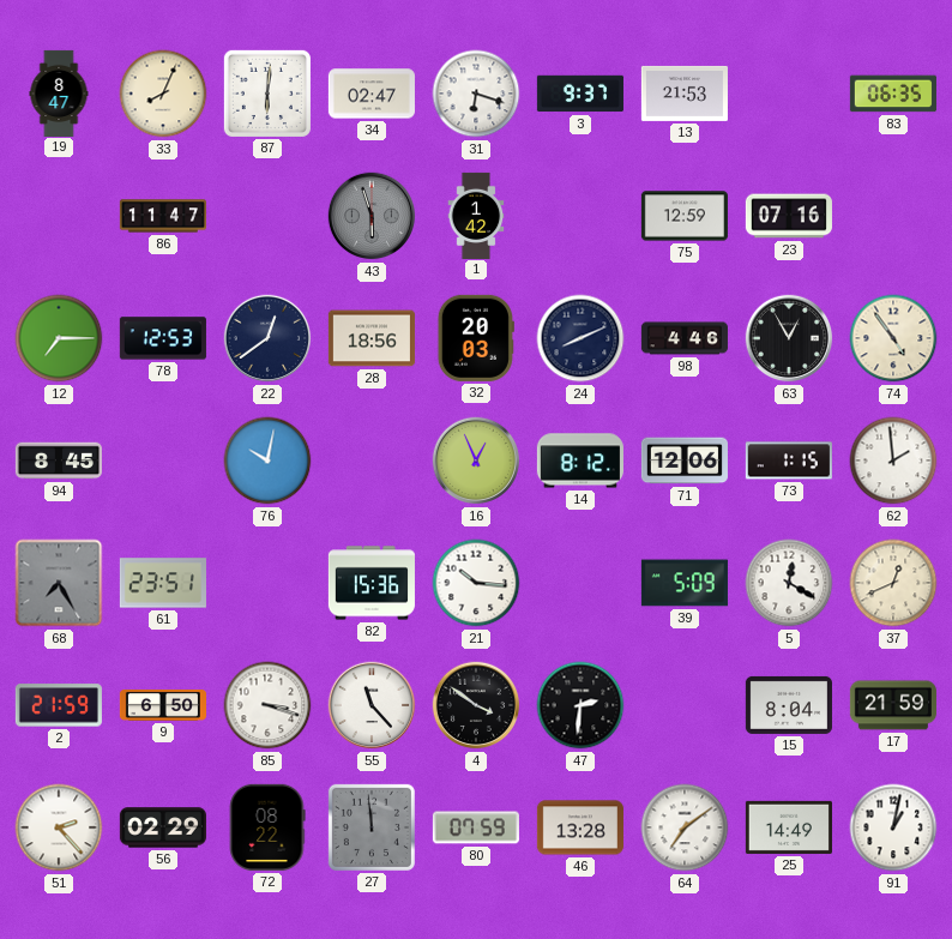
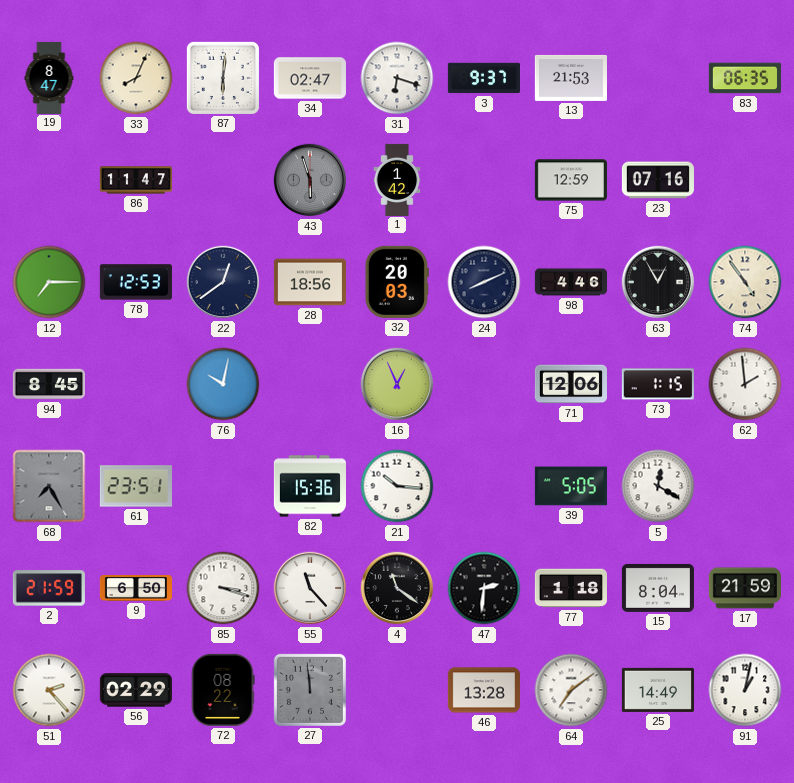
14: 8:12 -> none (580, 461)
39: 5:09 -> 5:05 (571, 486)
37: 12:41 -> none (893, 583)
4: 3:51 -> 11:21 (397, 588)
77: none -> 1:18 (571, 588)
80: 07:59 -> none (476, 827)
